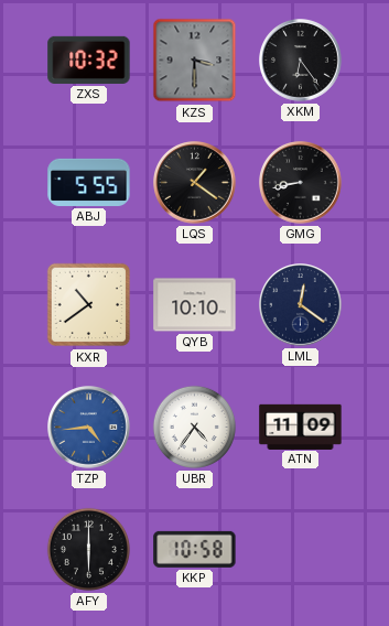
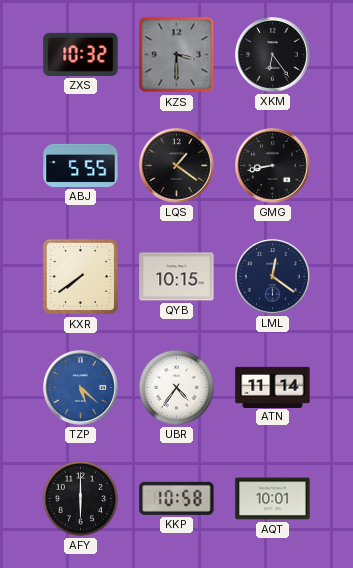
KXR: 10:39 -> 7:39 (81, 277)
QYB: 10:10 -> 10:15 (177, 277)
TZP: 4:44 -> 5:22 (81, 388)
ATN: 11:09 -> 11:14 (273, 387)
AQT: none -> 10:01 (273, 499)
